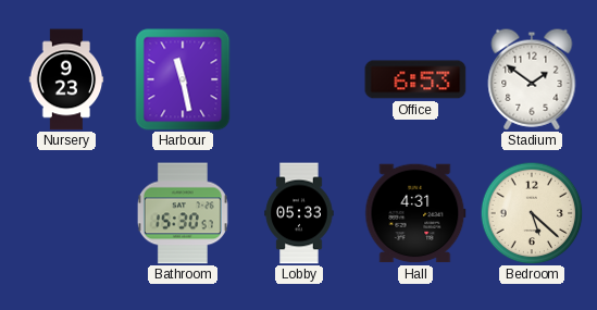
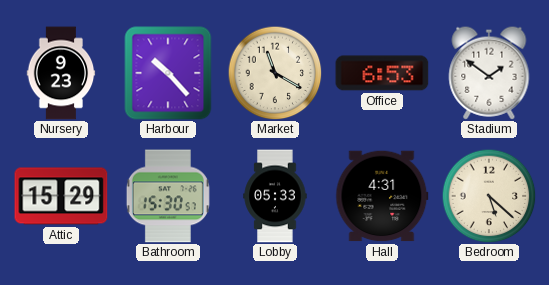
Harbour: 11:28 -> 10:23 (168, 73)
Market: none -> 11:20 (275, 73)
Attic: none -> 15:29 (61, 196)
